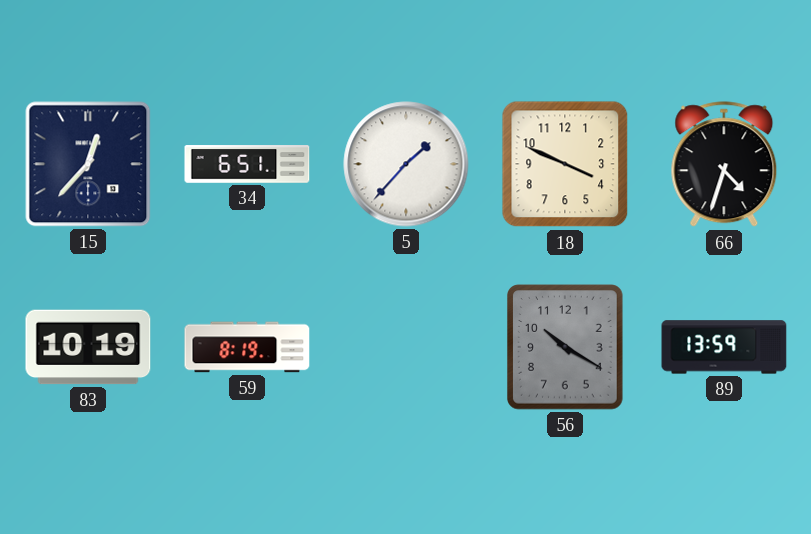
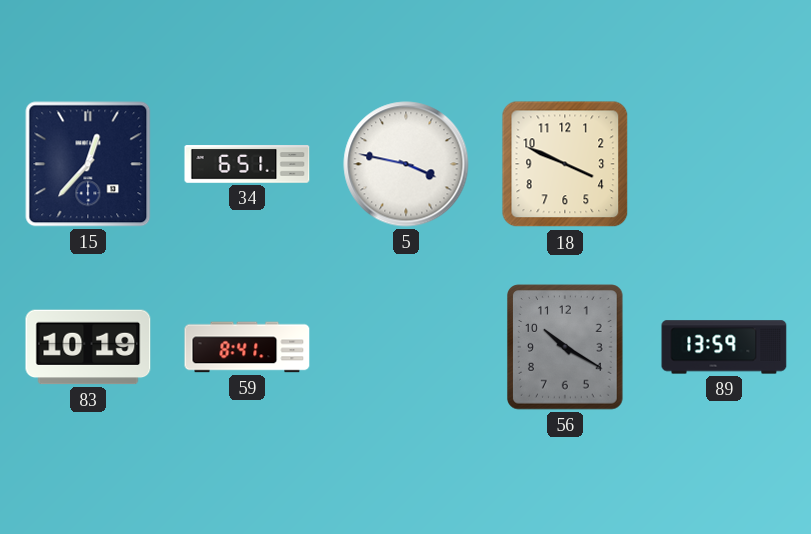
5: 1:37 -> 3:47 (406, 164)
66: 4:33 -> none (724, 165)
59: 8:19 -> 8:41 (247, 347)
